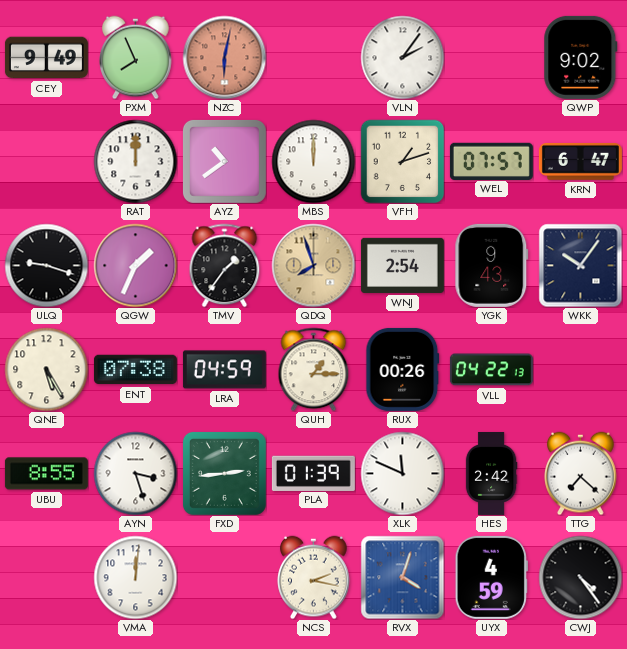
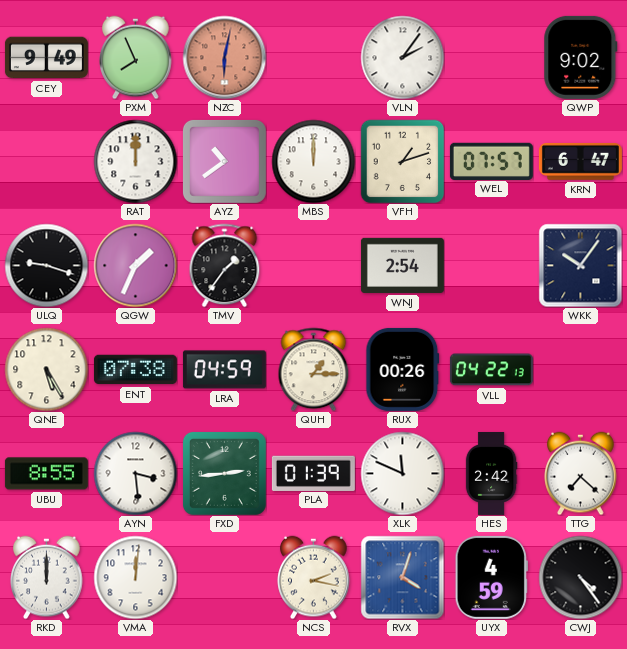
QDQ: 7:57 -> none (313, 265)
YGK: 9:43 -> none (492, 265)
AYN: 3:27 -> 3:29 (135, 473)
RKD: none -> 12:00 (47, 577)
